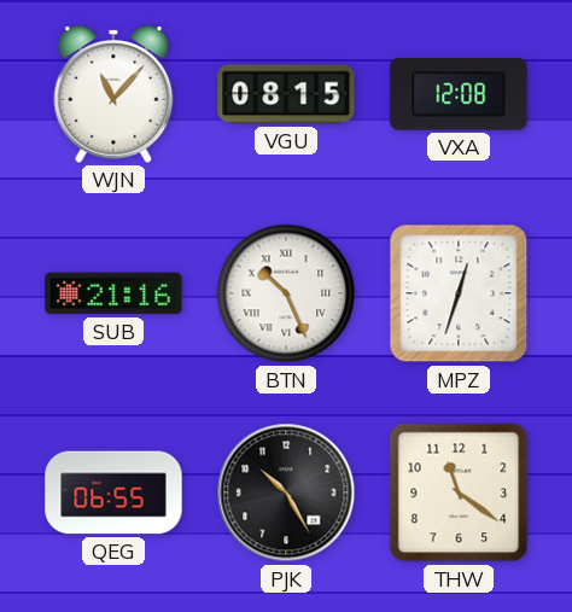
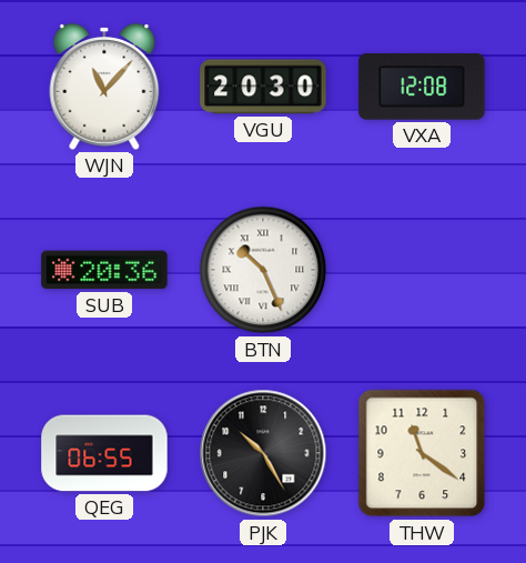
VGU: 08:15 -> 20:30 (263, 87)
SUB: 21:16 -> 20:36 (104, 270)
MPZ: 12:33 -> none (459, 293)
